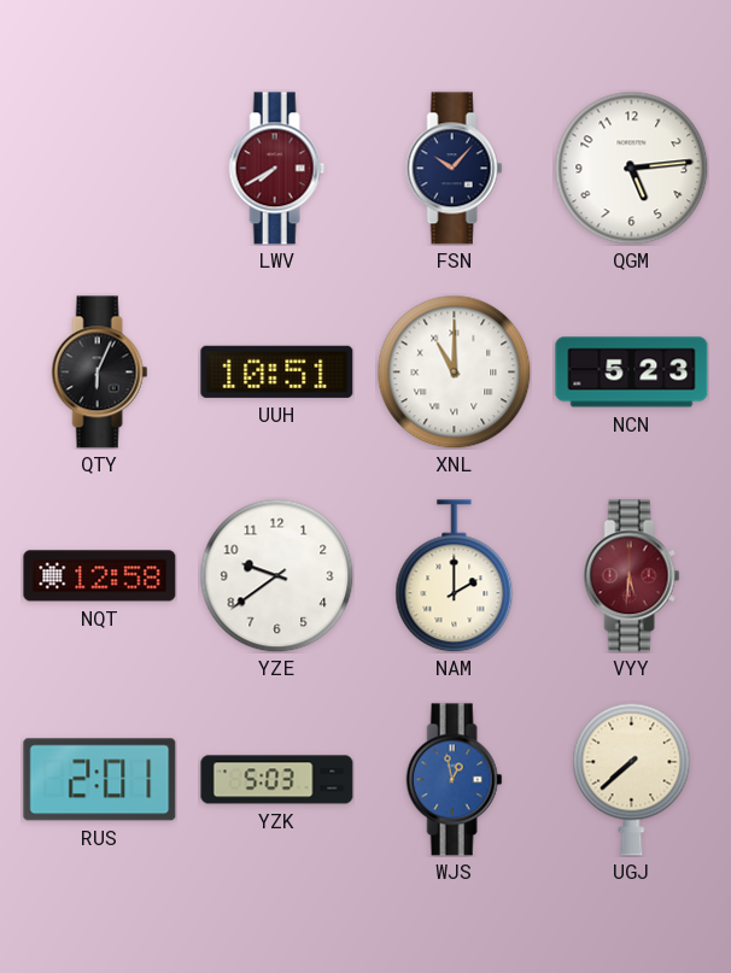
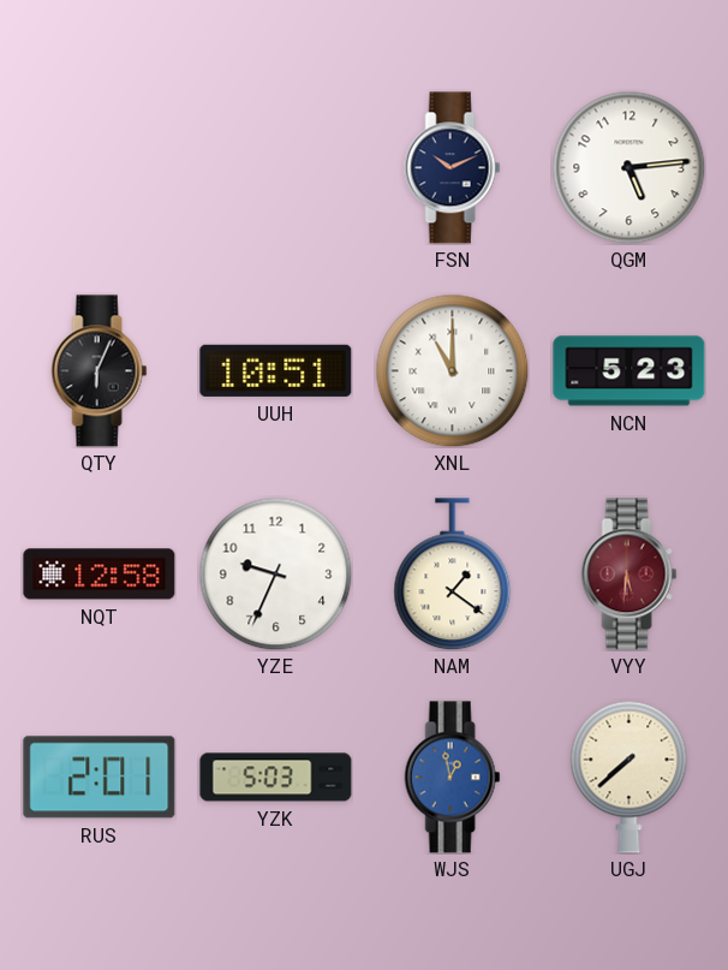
LWV: 7:40 -> none (277, 169)
FSN: 10:07 -> 10:11 (453, 168)
YZE: 9:39 -> 9:34 (275, 573)
NAM: 2:00 -> 1:21 (453, 575)
